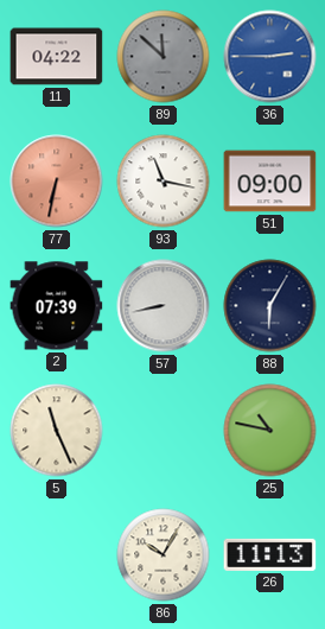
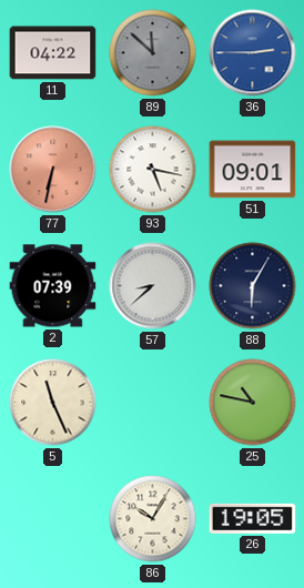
93: 11:17 -> 5:17 (153, 170)
51: 09:00 -> 09:01 (253, 170)
57: 8:43 -> 8:38 (153, 286)
26: 11:13 -> 19:05 (253, 518)
